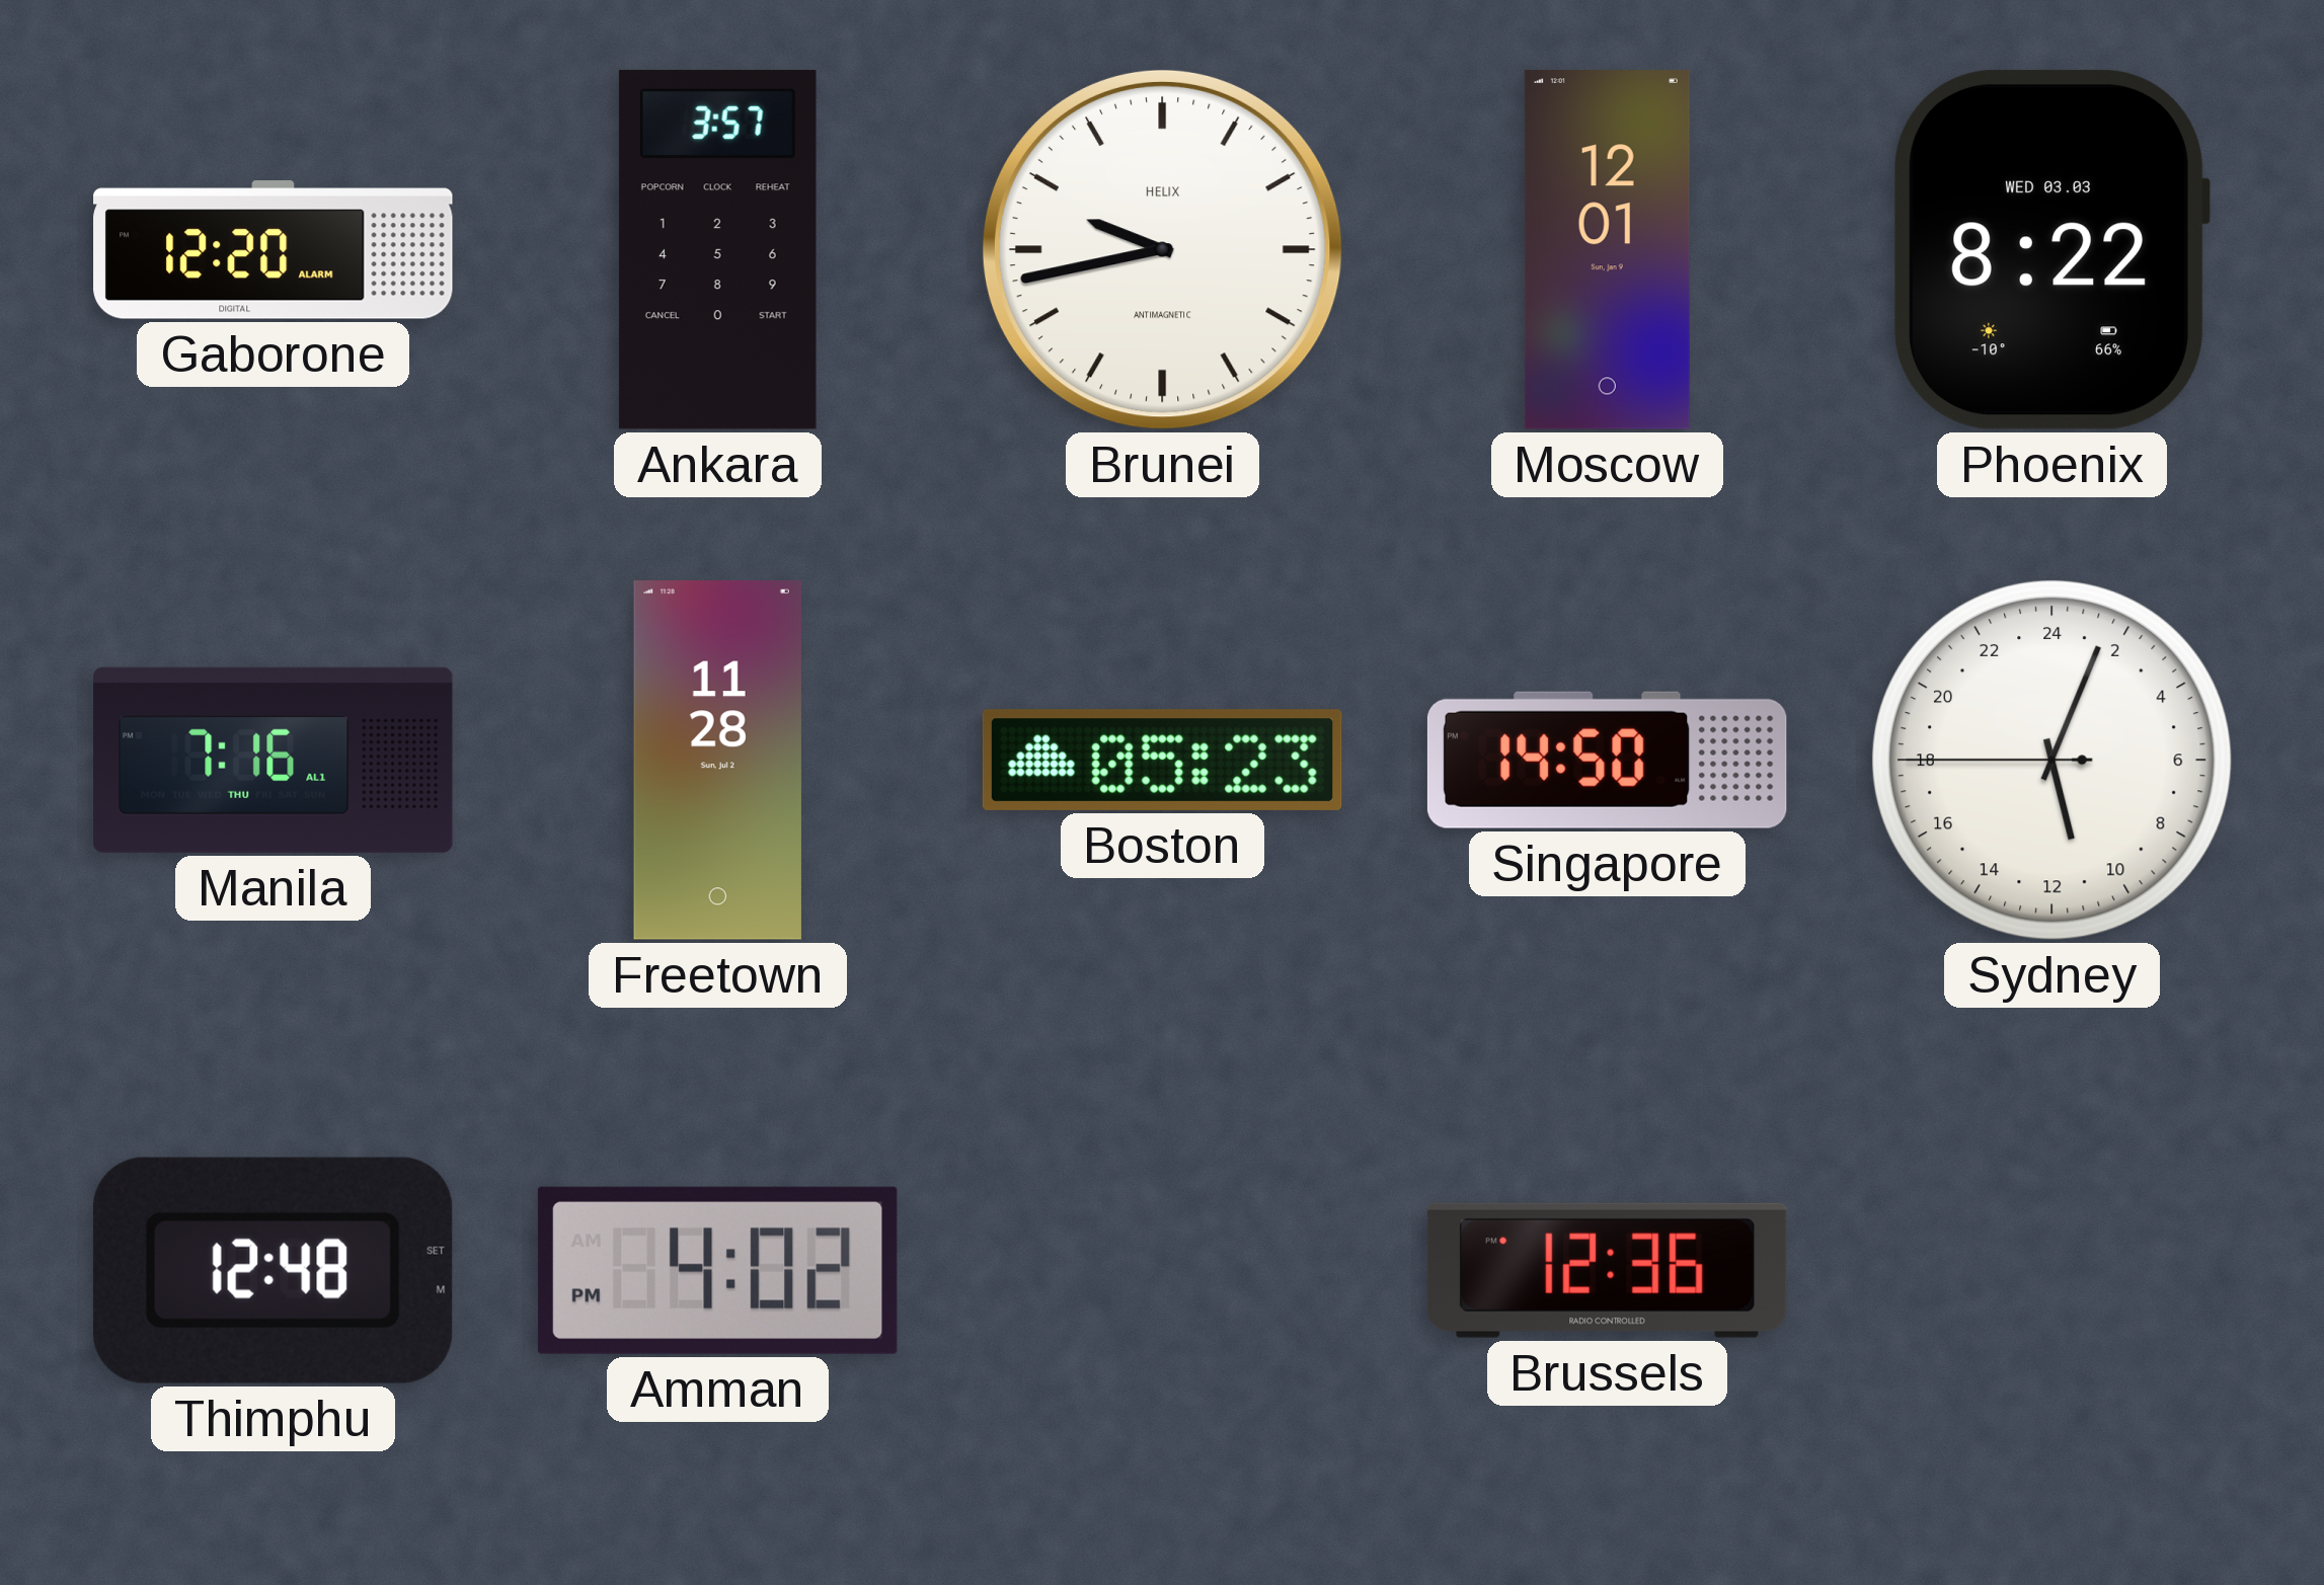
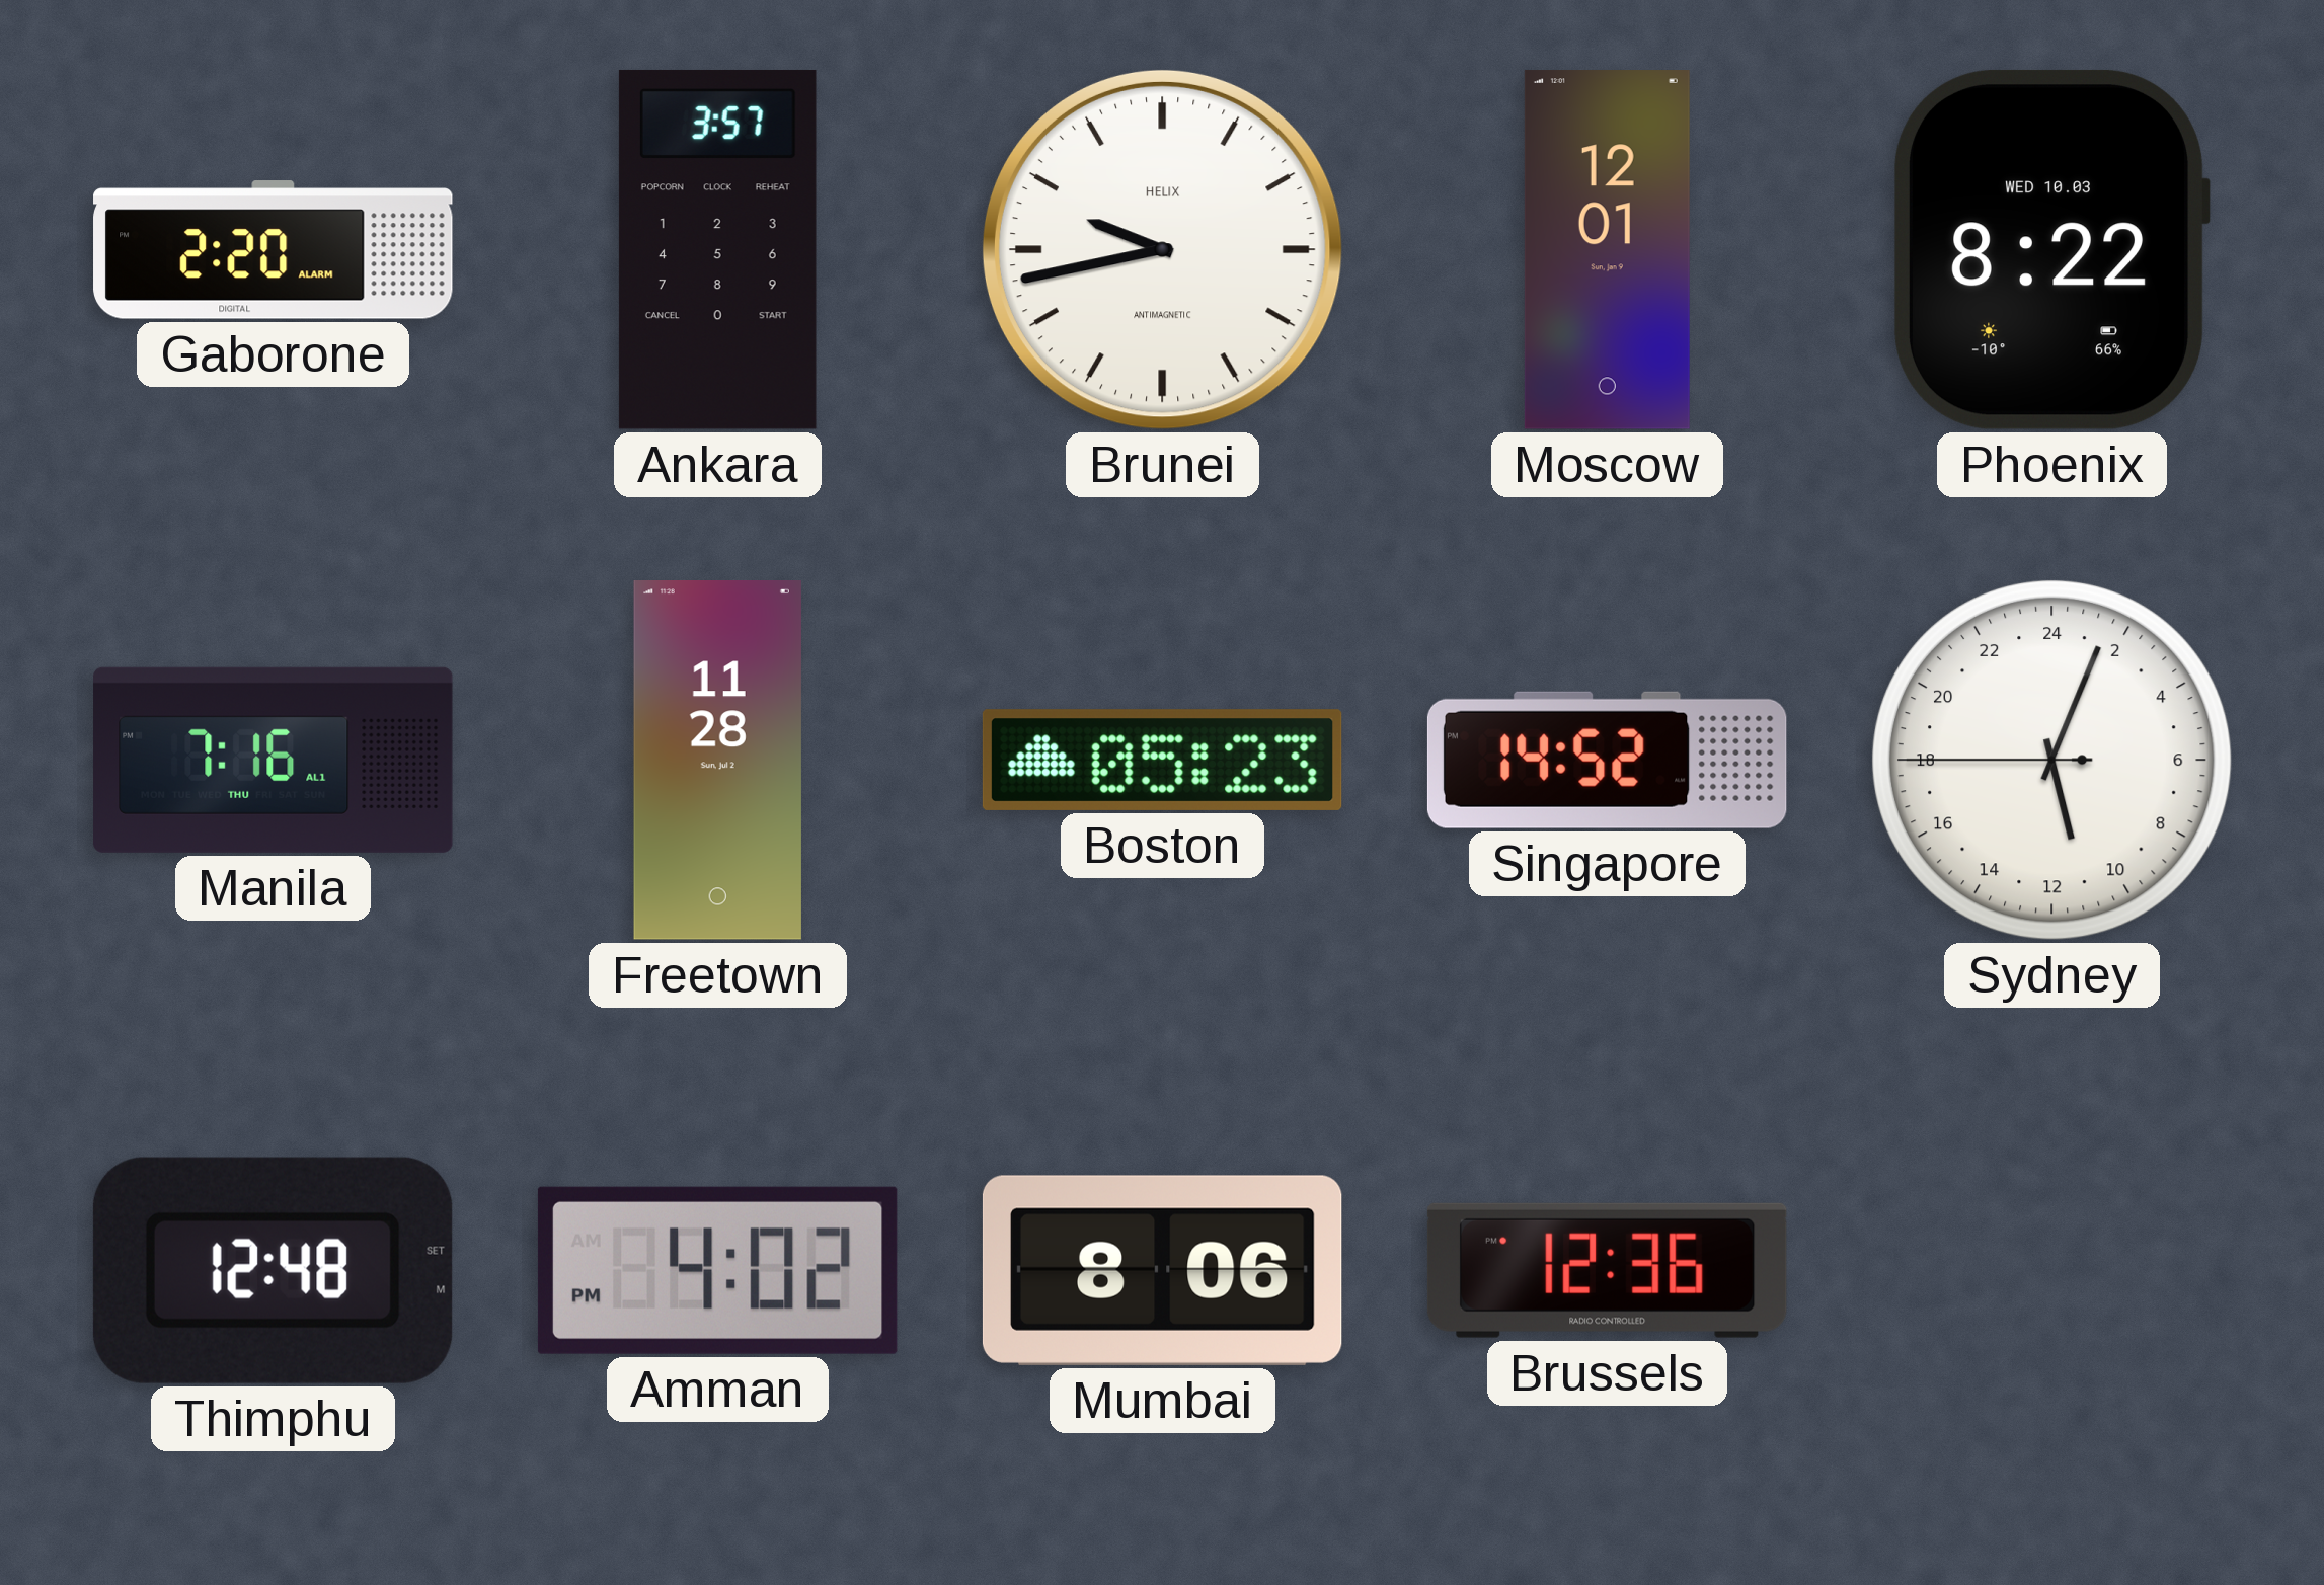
Gaborone: 12:20 -> 2:20 (274, 250)
Phoenix date: WED 03.03 -> WED 10.03 (2050, 249)
Singapore: 14:50 -> 14:52 (1607, 760)
Mumbai: none -> 8:06 (1162, 1270)
